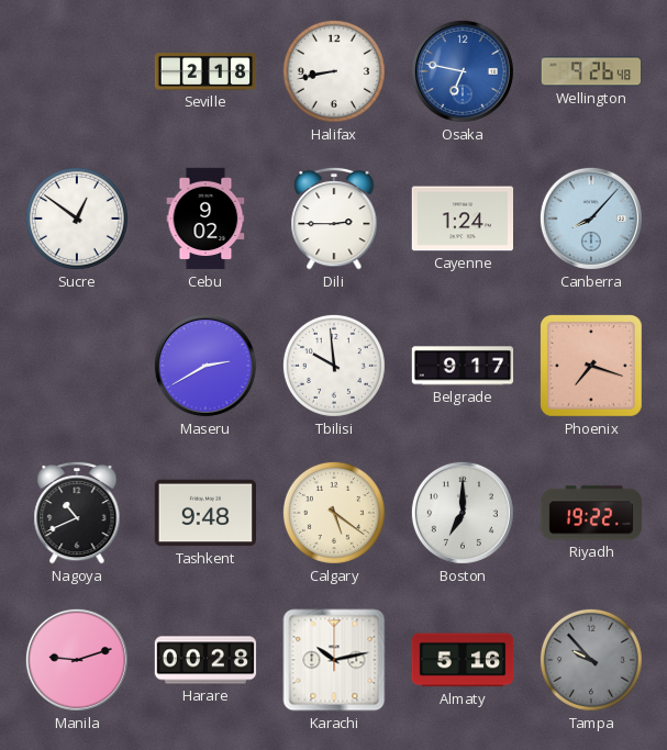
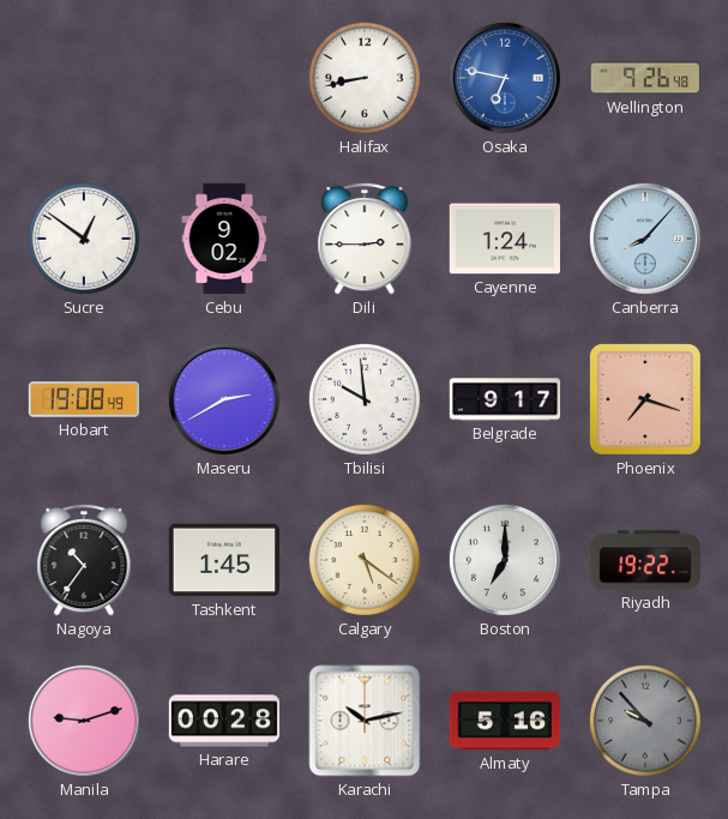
Seville: 2:18 -> none (205, 72)
Hobart: none -> 19:08 (84, 399)
Nagoya: 10:41 -> 10:36 (84, 560)
Tashkent: 9:48 -> 1:45 (223, 560)
